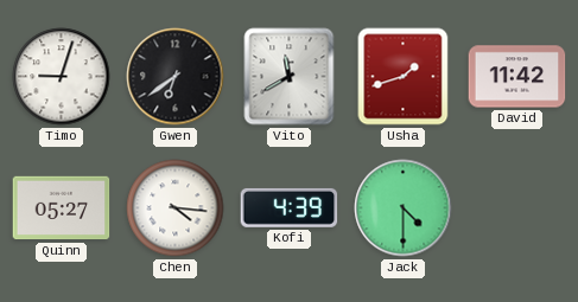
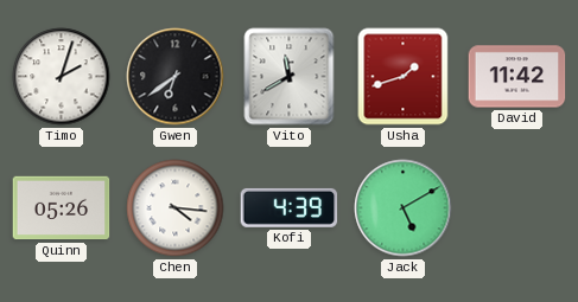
Timo: 9:03 -> 2:03 (62, 77)
Quinn: 05:27 -> 05:26 (62, 208)
Jack: 4:30 -> 5:10 (404, 208)
